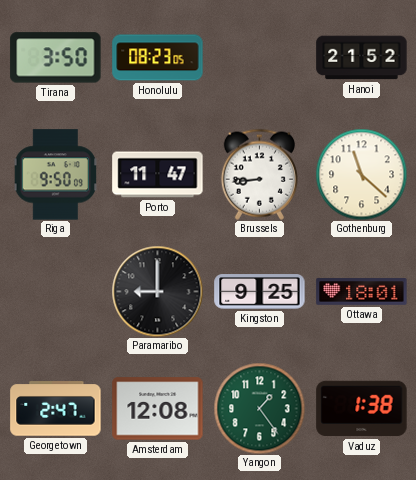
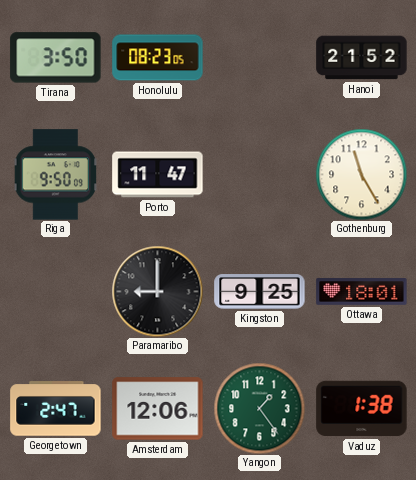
Brussels: 8:44 -> none (259, 174)
Gothenburg: 11:22 -> 11:25 (361, 174)
Amsterdam: 12:08 -> 12:06 (158, 409)
